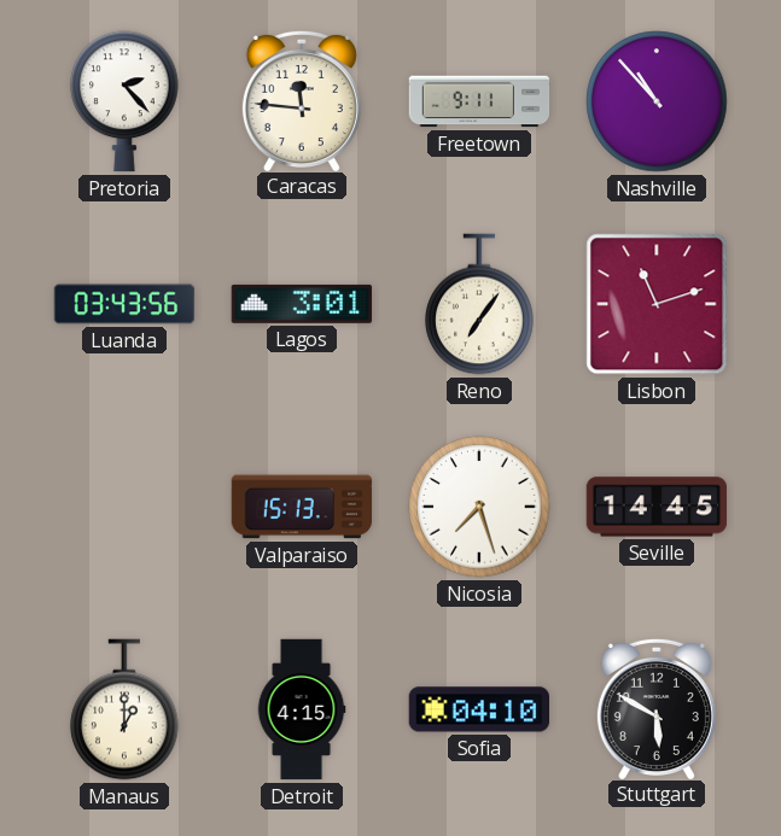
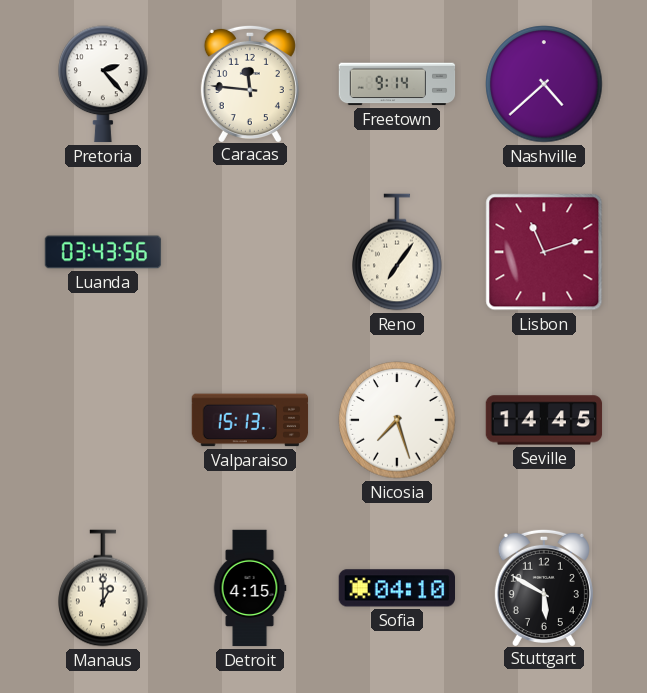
Freetown: 9:11 -> 9:14 (397, 84)
Nashville: 10:53 -> 4:38 (544, 84)
Lagos: 3:01 -> none (301, 304)
